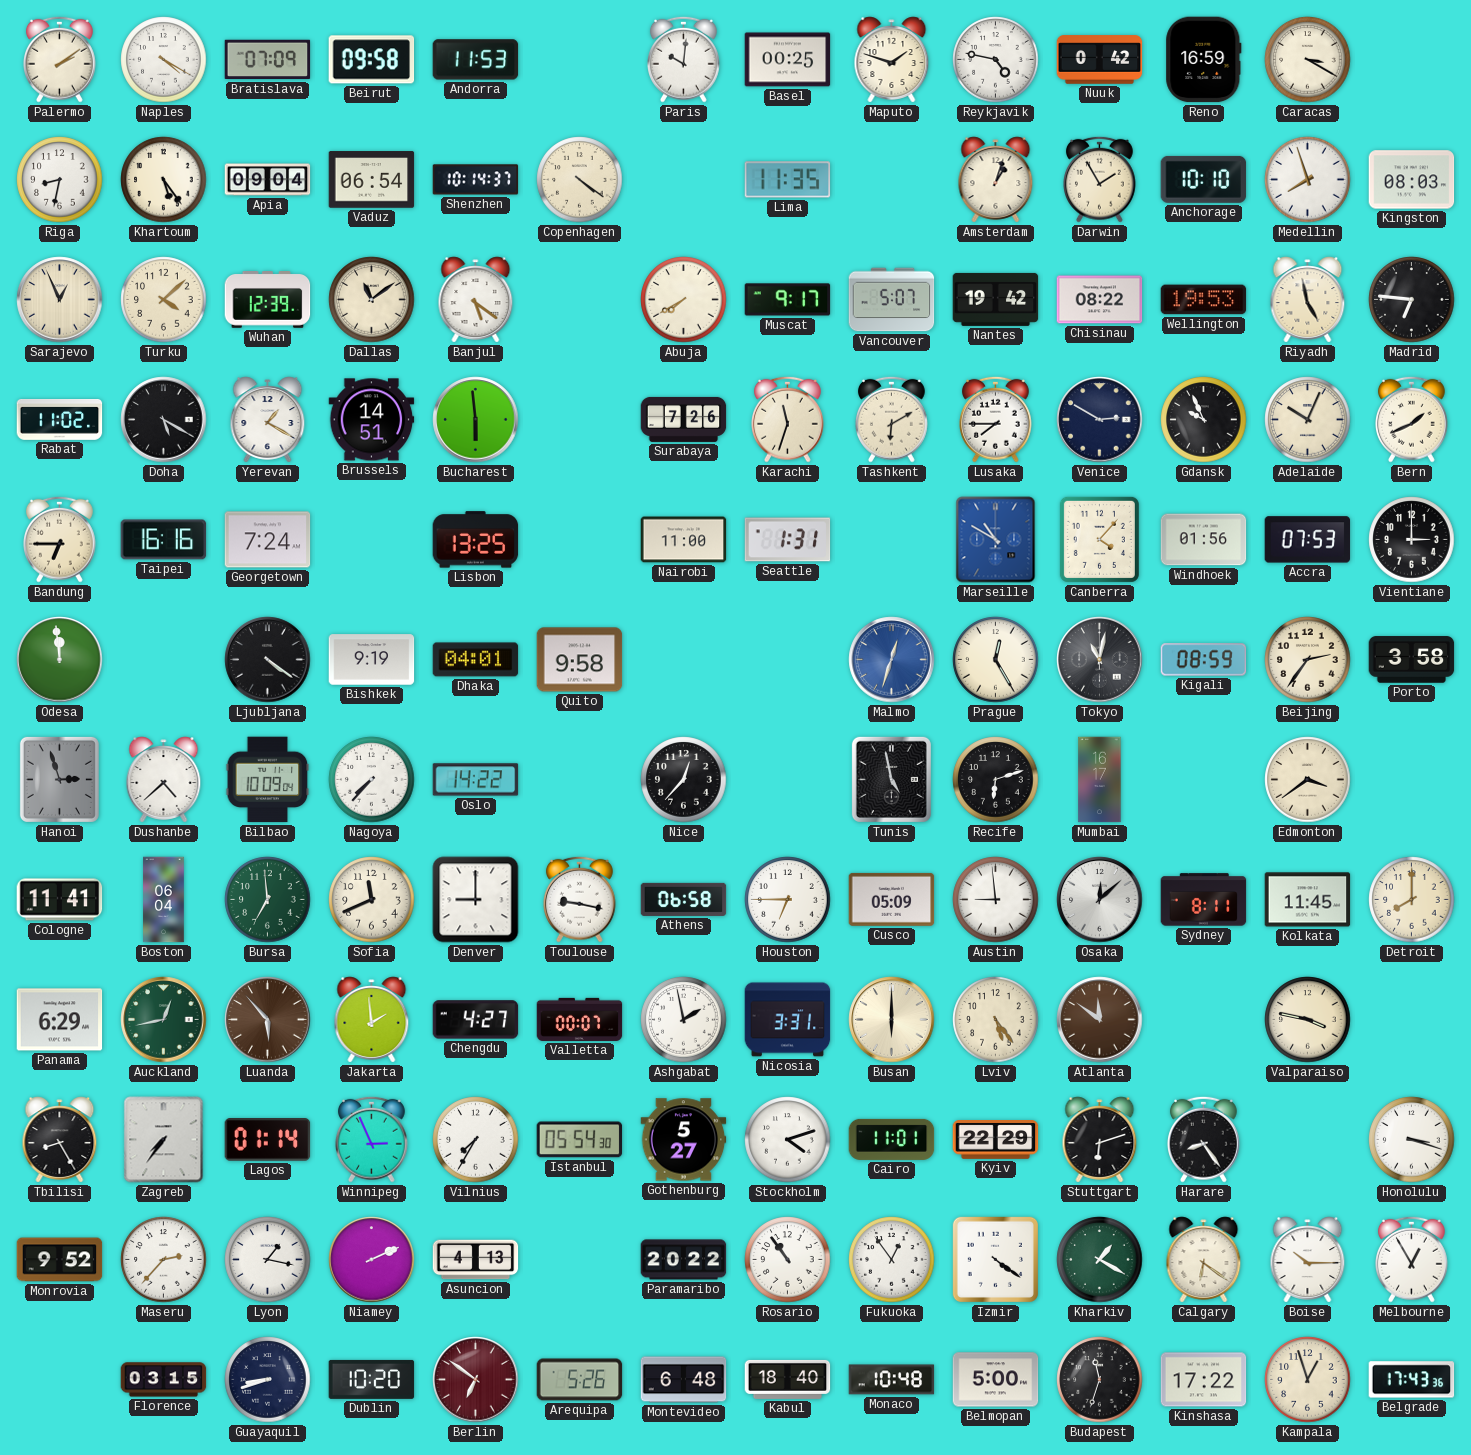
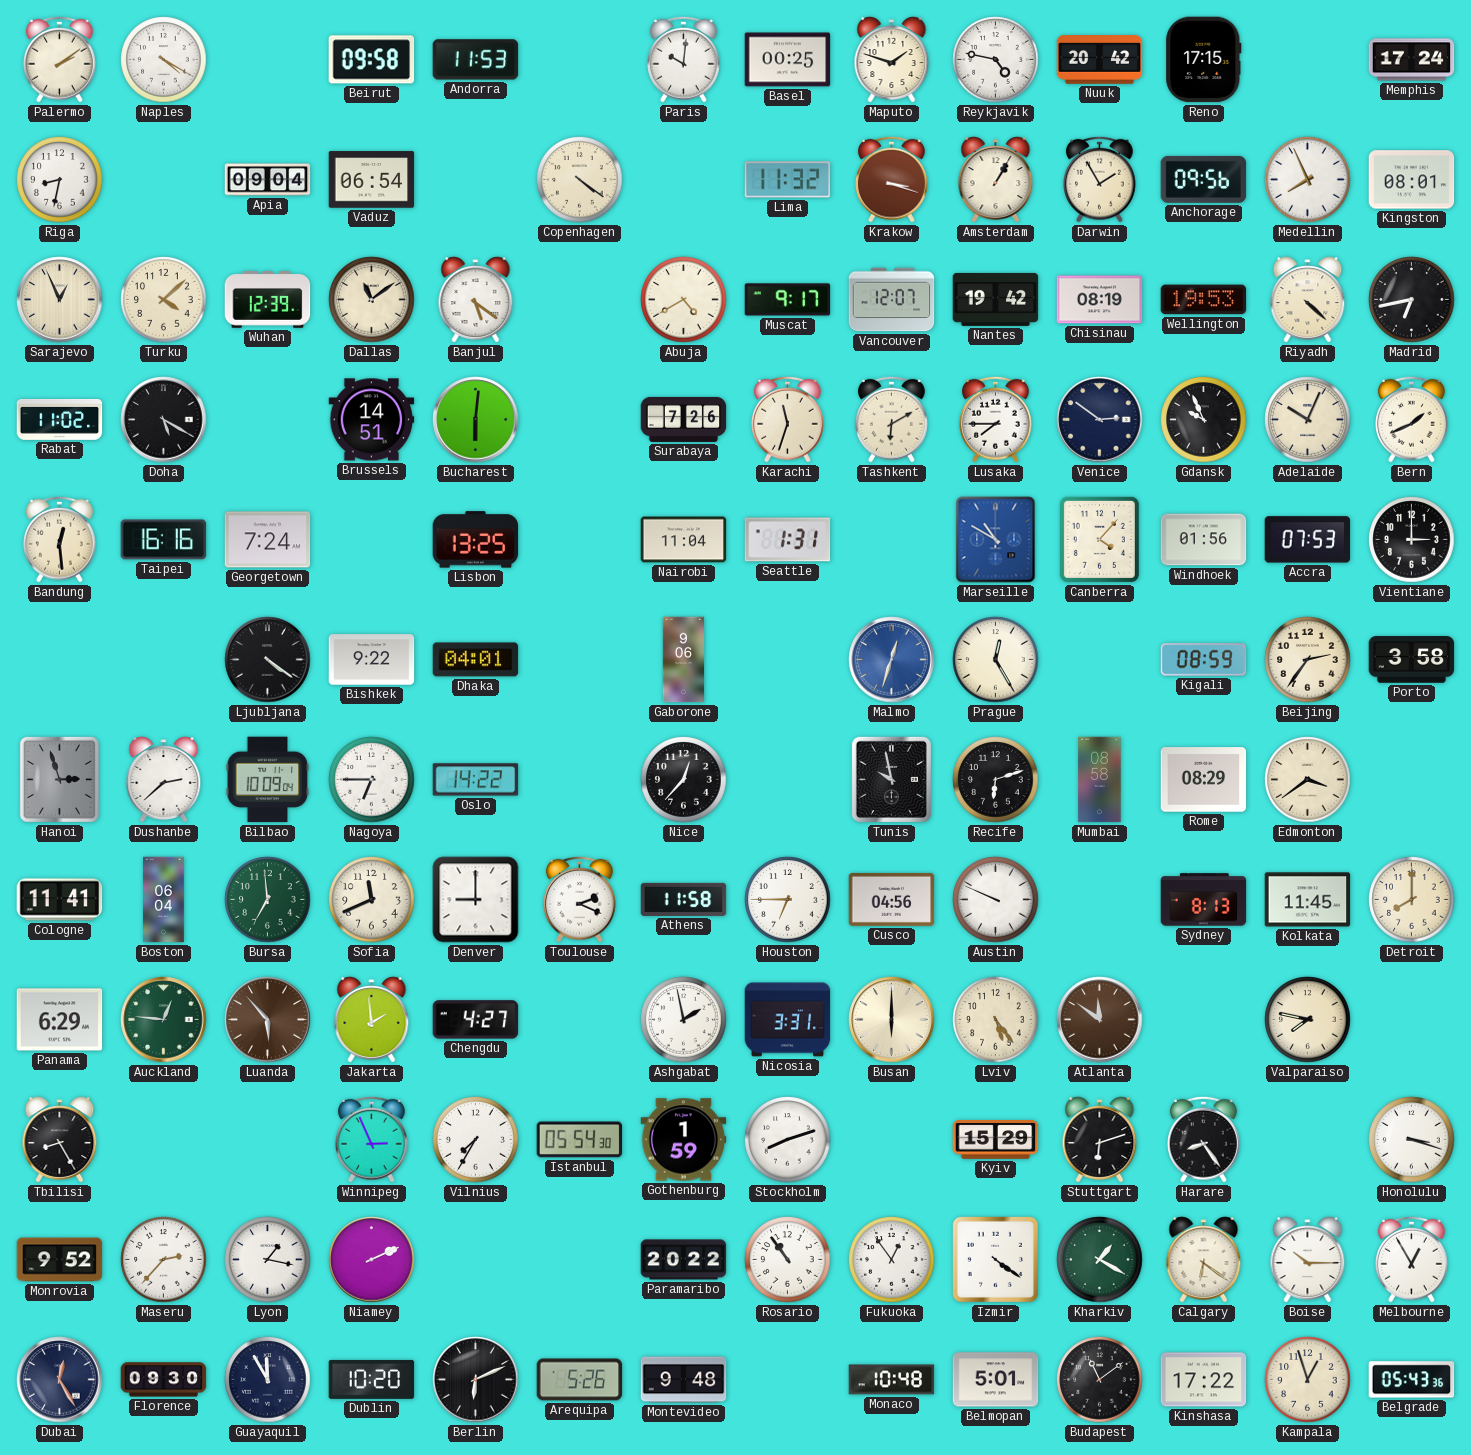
Bratislava: 07:09 -> none (268, 60)
Nuuk: 0:42 -> 20:42 (1100, 60)
Reno: 16:59 -> 17:15 (1204, 60)
Caracas: 3:20 -> none (1308, 60)
Memphis: none -> 17:24 (1412, 60)
Khartoum: 5:24 -> none (164, 180)
Shenzhen: 10:14 -> none (476, 180)
Lima: 11:35 -> 11:32 (788, 180)
Krakow: none -> 3:18 (892, 179)
Amsterdam: 1:03 -> 1:05 (996, 180)
Anchorage: 10:10 -> 09:56 (1204, 179)
Medellin: 7:57 -> 7:56 (1308, 180)
Kingston: 08:03 -> 08:01 (1412, 180)
Abuja: 7:40 -> 4:40 (684, 300)
Vancouver: 5:07 -> 12:07 (892, 300)
Chisinau: 08:22 -> 08:19 (1100, 300)
Riyadh: 4:58 -> 4:22 (1308, 300)
Madrid: 6:46 -> 6:43 (1412, 300)
Yerevan: 1:20 -> none (268, 420)
Bucharest: 5:59 -> 6:01 (476, 420)
Venice: 2:50 -> 2:51 (1100, 420)
Bandung: 6:45 -> 12:29 (60, 539)
Nairobi: 11:00 -> 11:04 (684, 540)
Odesa: 11:59 -> none (60, 660)
Bishkek: 9:19 -> 9:22 (372, 660)
Quito: 9:58 -> none (580, 660)
Gaborone: none -> 9:06 (684, 660)
Tokyo: 11:02 -> none (1100, 660)
Dushanbe: 4:38 -> 2:38 (164, 780)
Nagoya: 7:37 -> 6:45 (372, 780)
Tunis: 4:58 -> 9:58 (891, 779)
Mumbai: 16:17 -> 08:58 (1100, 780)
Rome: none -> 08:29 (1204, 780)
Toulouse: 9:17 -> 2:19 (580, 899)
Athens: 06:58 -> 11:58 (684, 899)
Cusco: 05:09 -> 04:56 (892, 899)
Austin: 8:59 -> 9:49 (996, 900)
Osaka: 12:08 -> none (1100, 900)
Sydney: 8:11 -> 8:13 (1204, 900)
Auckland: 12:43 -> 12:46 (164, 1020)
Valletta: 00:07 -> none (580, 1019)
Valparaiso: 3:47 -> 7:47 (1308, 1020)
Zagreb: 7:36 -> none (164, 1140)
Lagos: 01:14 -> none (268, 1140)
Gothenburg: 5:27 -> 1:59 (684, 1140)
Stockholm: 4:12 -> 8:12 (788, 1140)
Cairo: 11:01 -> none (892, 1139)
Kyiv: 22:29 -> 15:29 (996, 1140)
Asuncion: 4:13 -> none (476, 1260)
Dubai: none -> 12:25 (60, 1380)
Florence: 03:15 -> 09:30 (164, 1380)
Guayaquil: 8:42 -> 11:55 (268, 1380)
Berlin: 6:51 -> 6:11 (476, 1380)
Berlin dial: burgundy -> black (476, 1380)
Montevideo: 6:48 -> 9:48 (684, 1380)
Kabul: 18:40 -> none (788, 1379)
Belmopan: 5:00 -> 5:01 (996, 1380)
Budapest: 11:33 -> 11:09 (1100, 1380)
Belgrade: 17:43 -> 05:43 (1412, 1380)
